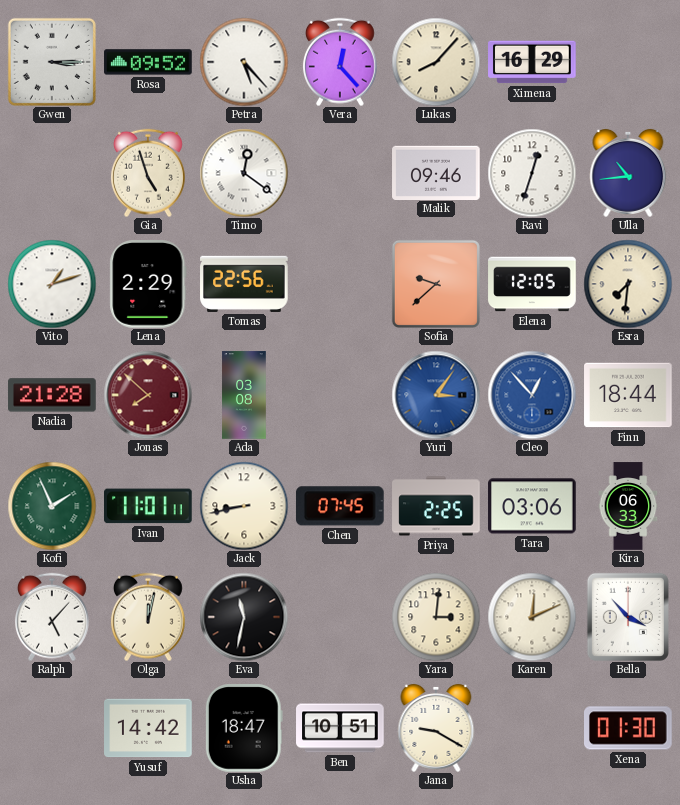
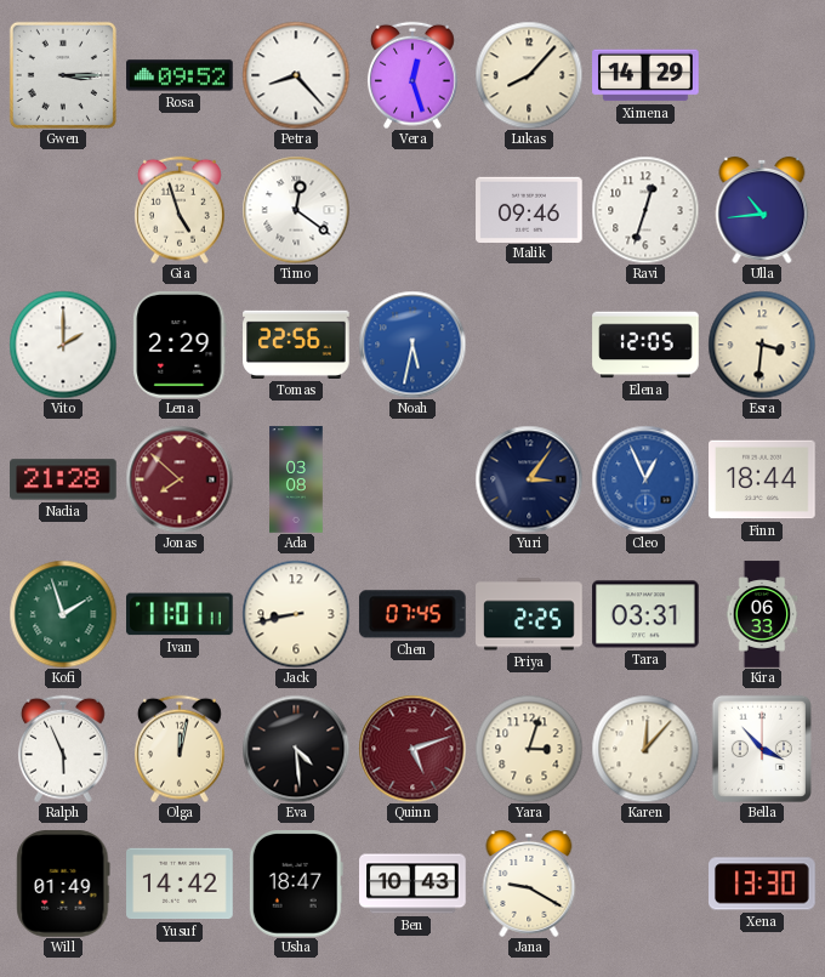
Petra: 5:23 -> 8:23 (296, 75)
Vera: 12:23 -> 12:27 (412, 75)
Ximena: 16:29 -> 14:29 (645, 75)
Vito: 1:12 -> 2:00 (63, 345)
Noah: none -> 5:32 (412, 345)
Sofia: 9:38 -> none (436, 284)
Esra: 7:31 -> 3:31 (762, 345)
Yuri dial: blue -> navy (529, 479)
Cleo: 12:53 -> 12:56 (645, 479)
Kofi: 1:56 -> 1:57 (63, 614)
Tara: 03:06 -> 03:31 (645, 614)
Ralph: 5:07 -> 5:56 (63, 749)
Eva: 11:32 -> 4:29 (296, 749)
Quinn: none -> 5:12 (412, 749)
Yara: 3:01 -> 3:03 (529, 749)
Karen: 12:11 -> 12:07 (645, 749)
Will: none -> 01:49 (63, 884)
Ben: 10:51 -> 10:43 (412, 884)
Xena: 01:30 -> 13:30 (763, 884)
